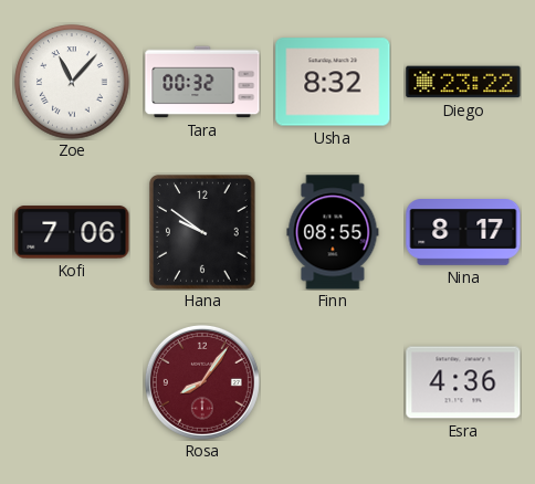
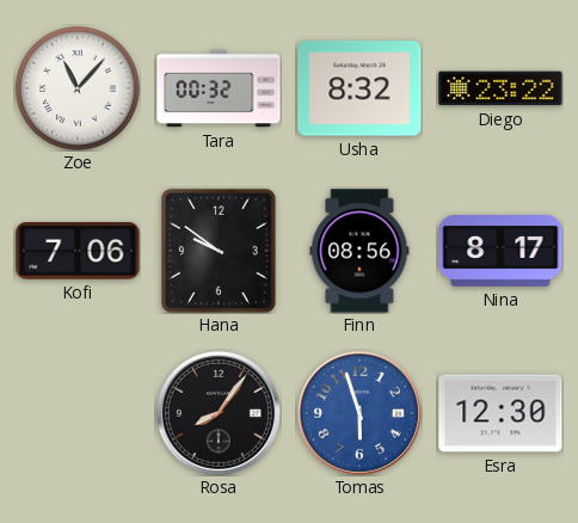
Finn: 08:55 -> 08:56 (359, 251)
Rosa dial: burgundy -> black (219, 413)
Tomas: none -> 5:57 (359, 413)
Esra: 4:36 -> 12:30 (500, 413)
